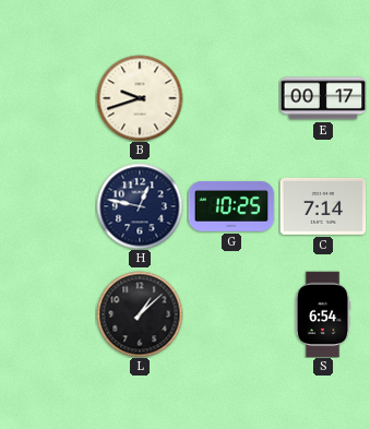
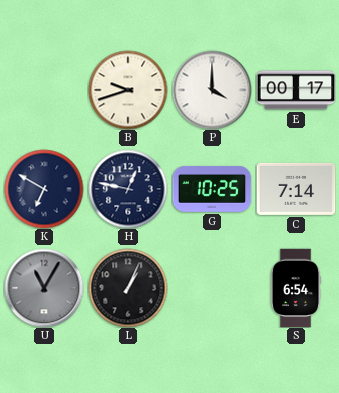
P: none -> 4:00 (212, 90)
K: none -> 6:50 (44, 189)
U: none -> 11:05 (44, 288)
L: 1:08 -> 1:04 (128, 288)
